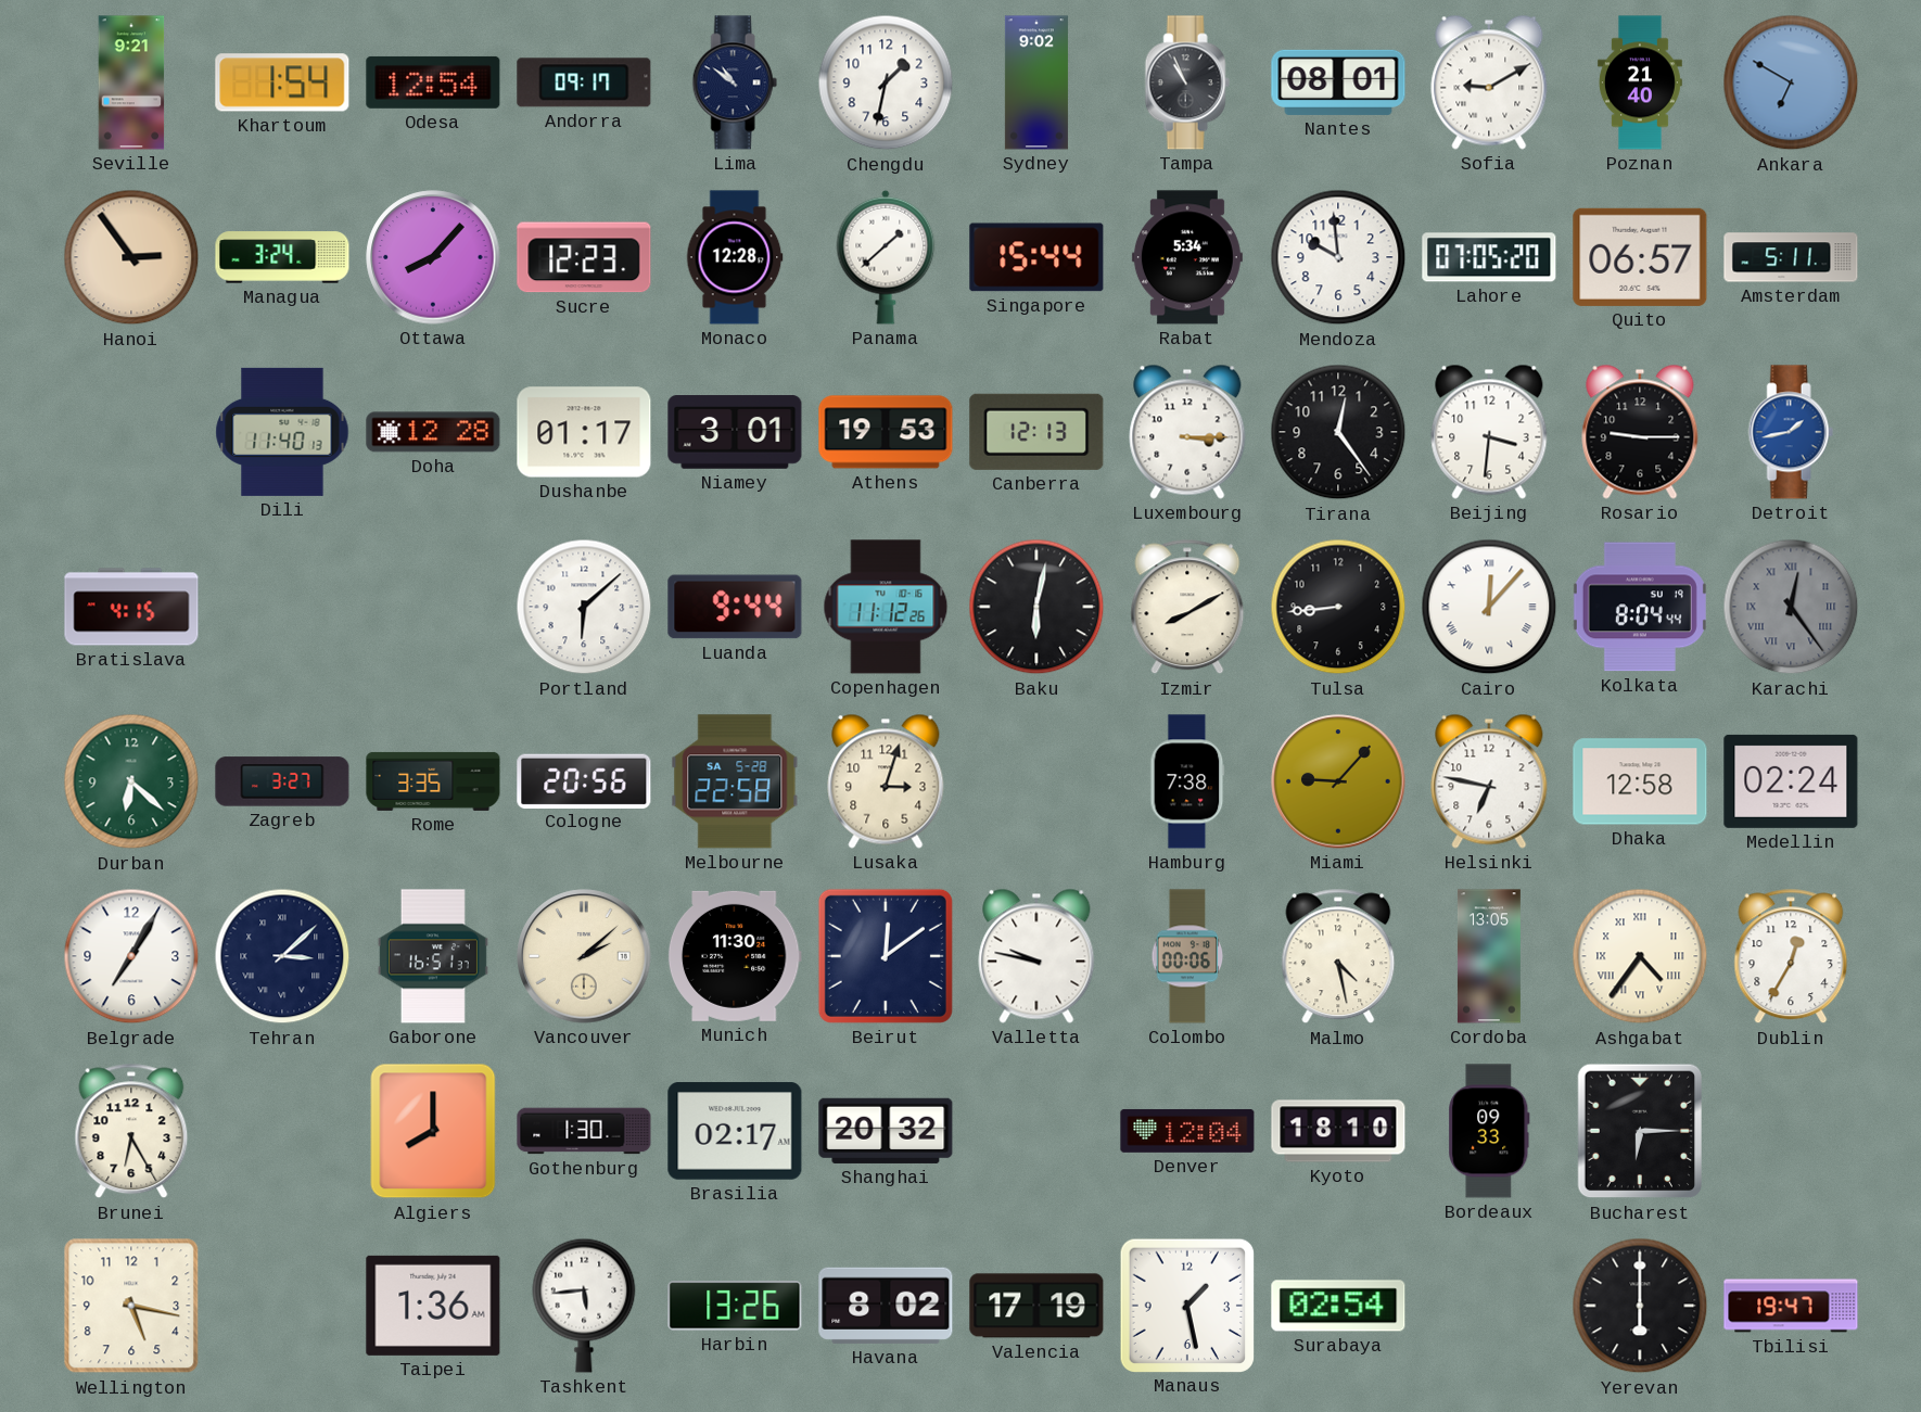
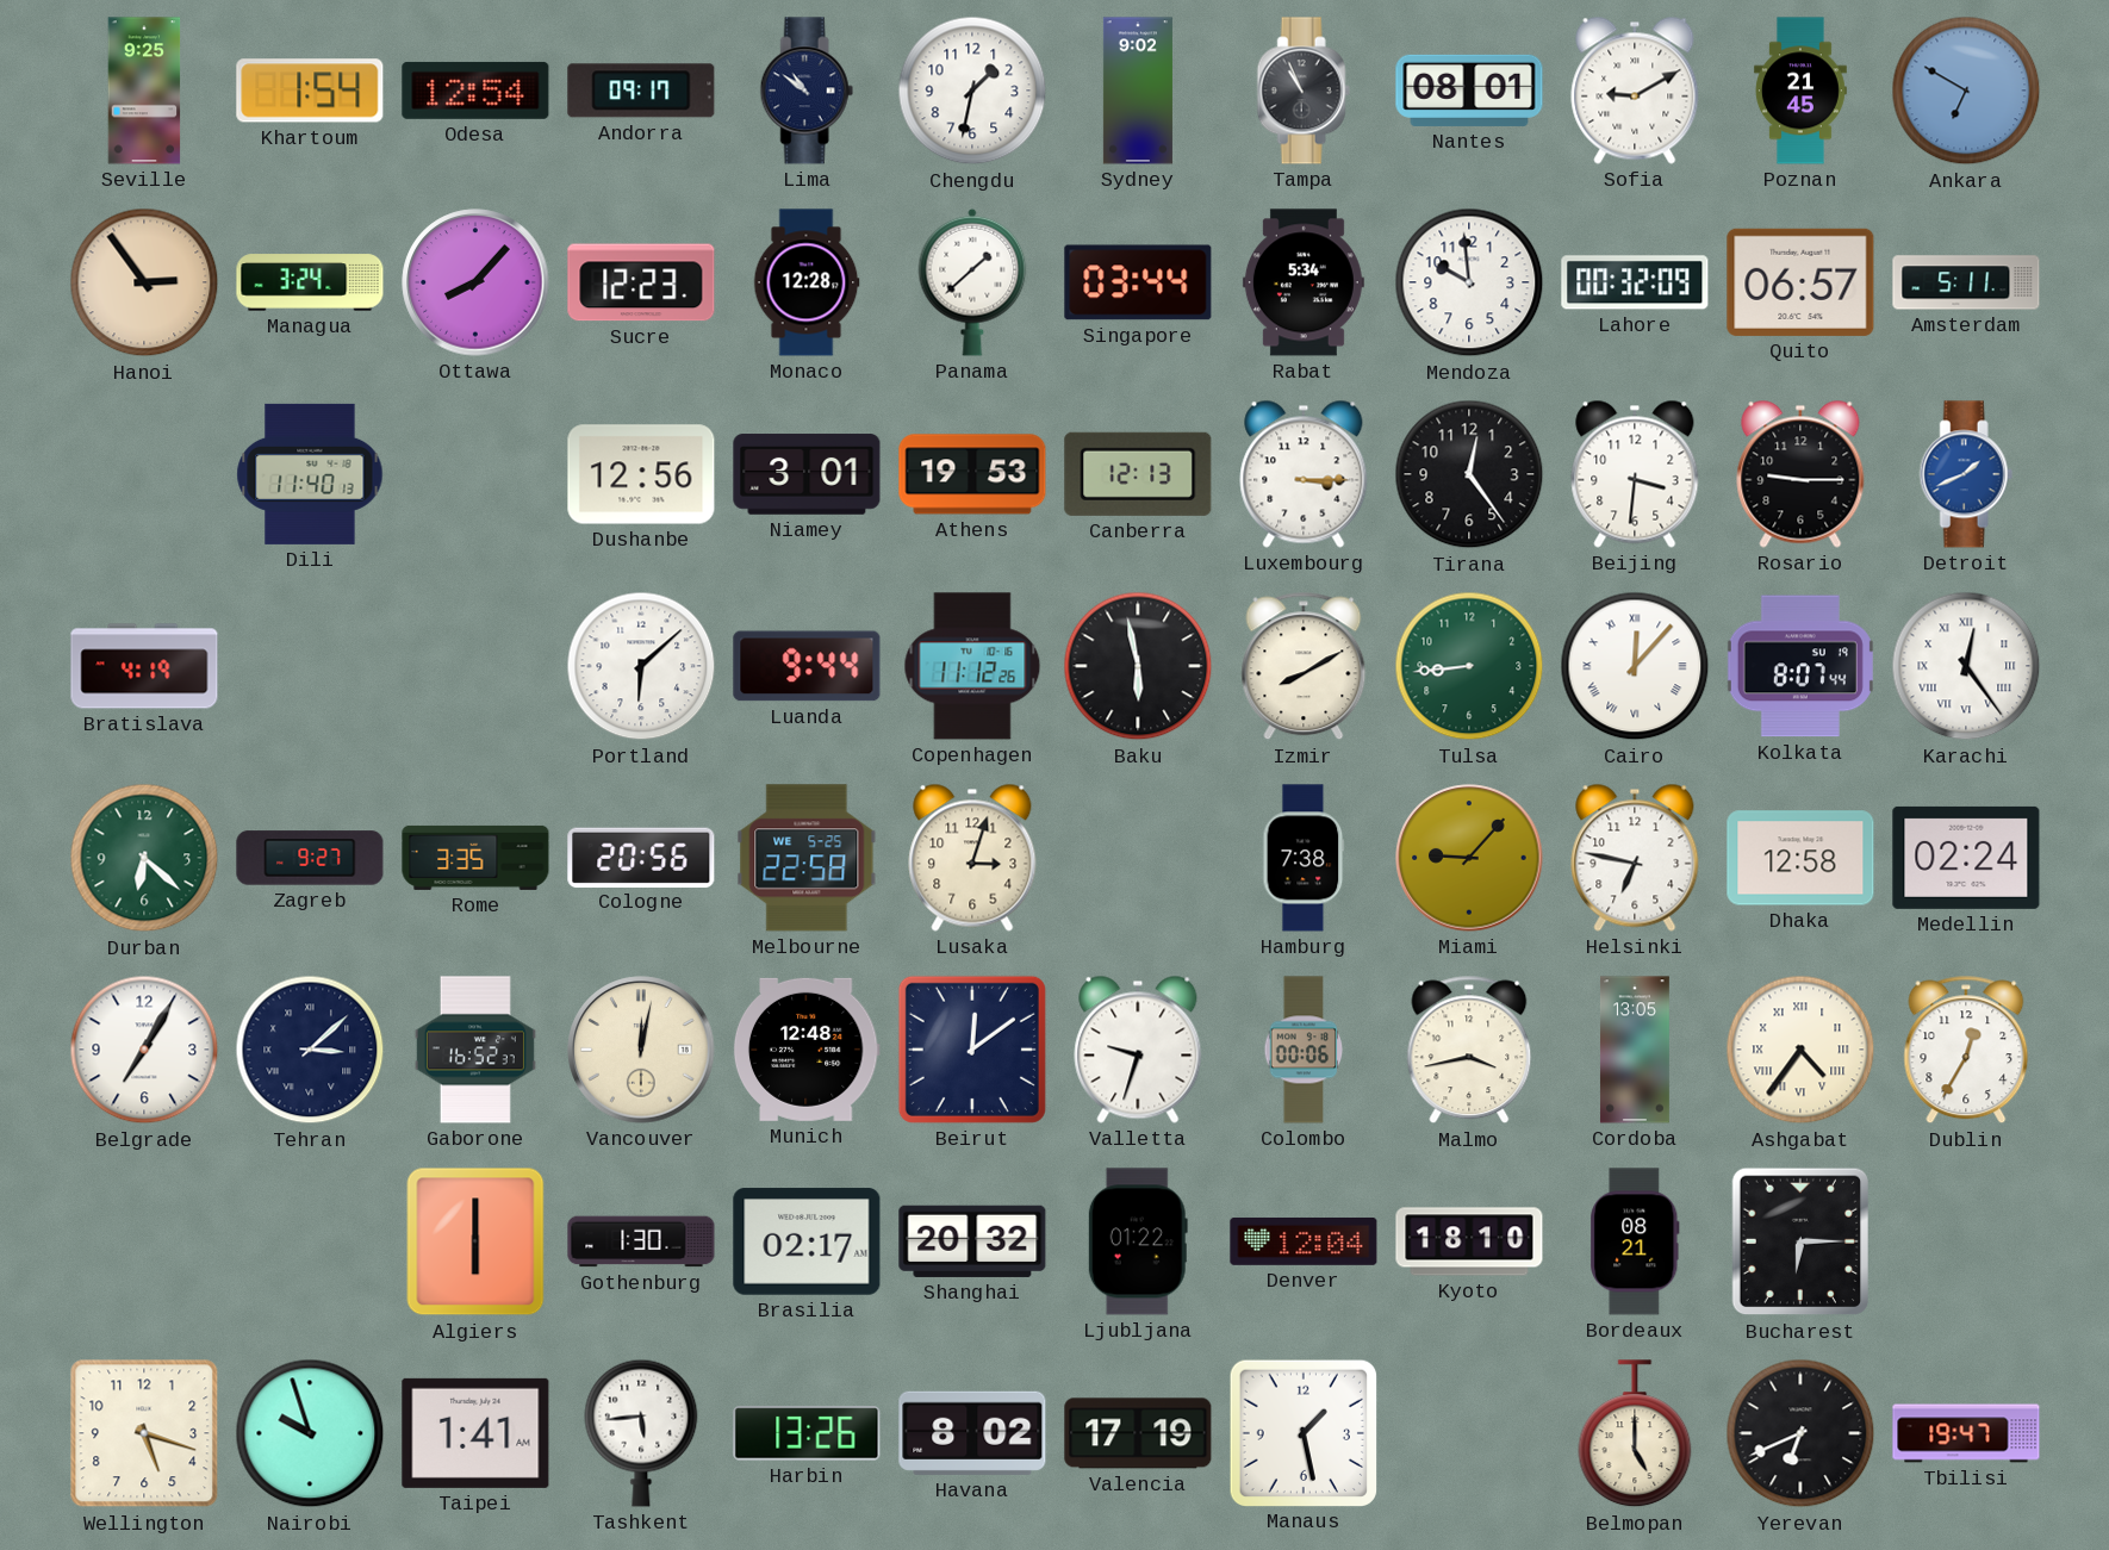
Seville: 9:21 -> 9:25 (144, 91)
Poznan: 21:40 -> 21:45 (1800, 91)
Singapore: 15:44 -> 03:44 (1138, 282)
Lahore: 07:05 -> 00:32 (1635, 282)
Doha: 12:28 -> none (433, 432)
Dushanbe: 01:17 -> 12:56 (641, 474)
Detroit: 1:43 -> 1:41 (1966, 474)
Bratislava: 4:15 -> 4:19 (144, 666)
Baku: 6:02 -> 5:58 (1138, 666)
Tulsa dial: black -> green (1469, 666)
Kolkata: 8:04 -> 8:07 (1800, 666)
Karachi dial: grey -> white (1966, 666)
Zagreb: 3:27 -> 9:27 (310, 858)
Melbourne date: SA 5-28 -> WE 5-25 (807, 858)
Gaborone: 16:51 -> 16:52 (475, 1050)
Vancouver: 2:08 -> 12:02 (641, 1050)
Munich: 11:30 -> 12:48 (807, 1050)
Valletta: 9:47 -> 9:33 (1138, 1050)
Malmo: 4:28 -> 3:43 (1469, 1050)
Brunei: 6:25 -> none (131, 1131)
Algiers: 8:00 -> 6:00 (475, 1241)
Ljubljana: none -> 01:22 (1138, 1241)
Bordeaux: 09:33 -> 08:21 (1635, 1241)
Wellington: 5:17 -> 5:18 (144, 1433)
Nairobi: none -> 9:57 (310, 1433)
Taipei: 1:36 -> 1:41 (475, 1433)
Surabaya: 02:54 -> none (1338, 1306)
Belmopan: none -> 5:00 (1635, 1434)
Yerevan: 6:00 -> 6:41 (1800, 1433)
